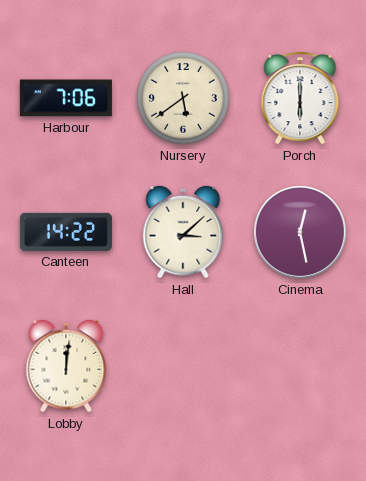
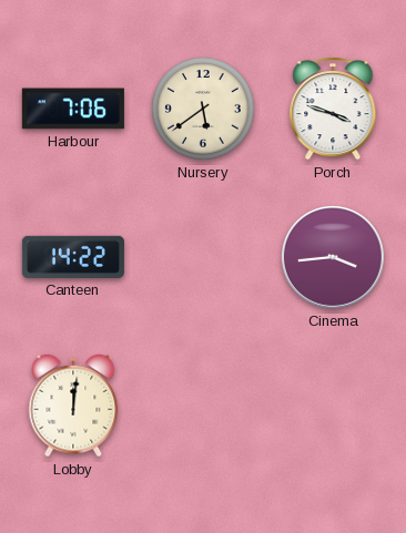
Porch: 6:00 -> 3:48 (333, 110)
Hall: 3:08 -> none (183, 232)
Cinema: 12:28 -> 3:44 (333, 257)
